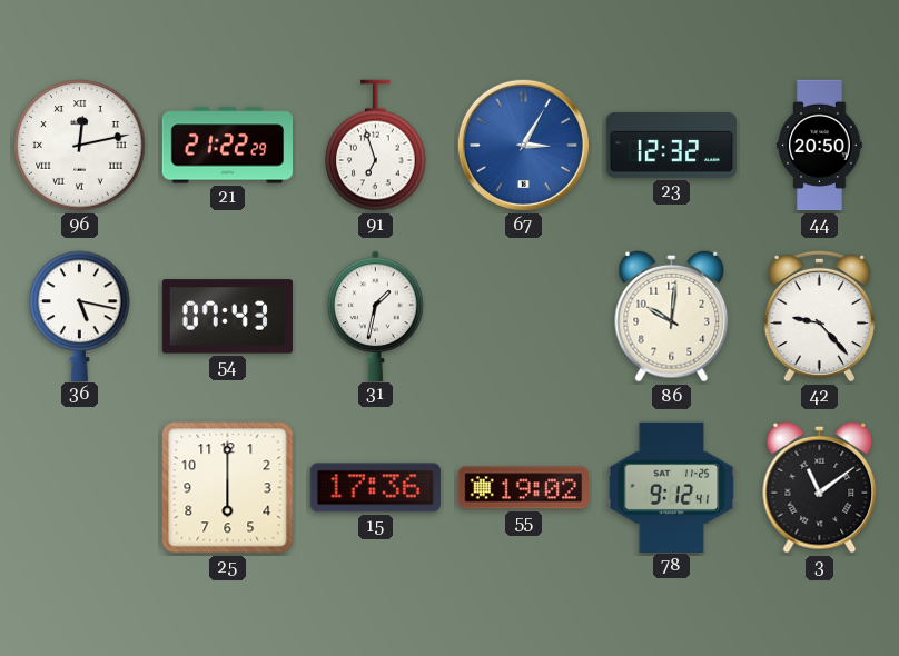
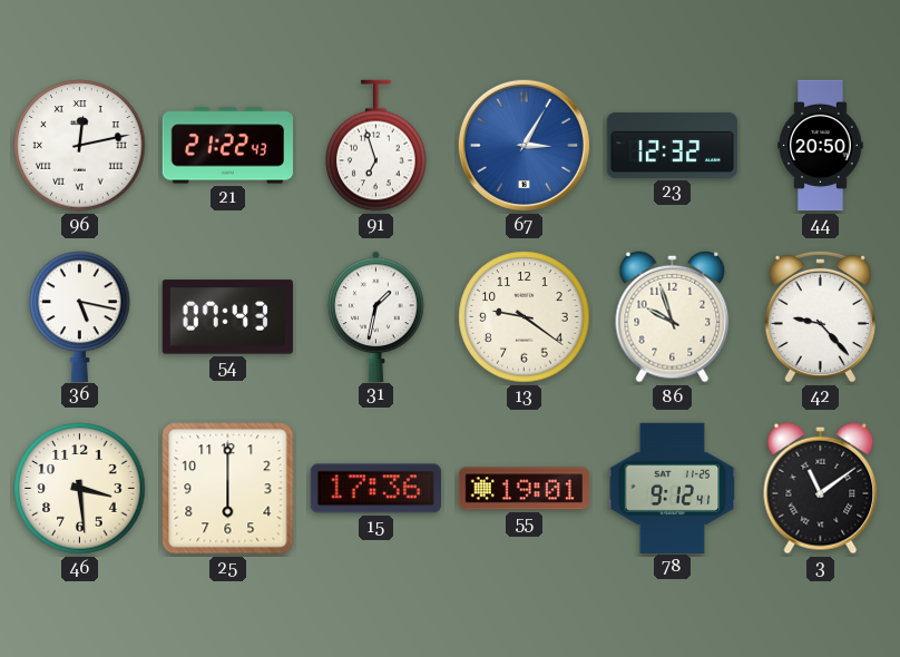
21: 21:22:29 -> 21:22:43 (227, 146)
13: none -> 9:21 (525, 317)
86: 10:01 -> 9:57 (673, 316)
46: none -> 3:29 (80, 489)
55: 19:02 -> 19:01 (524, 489)
